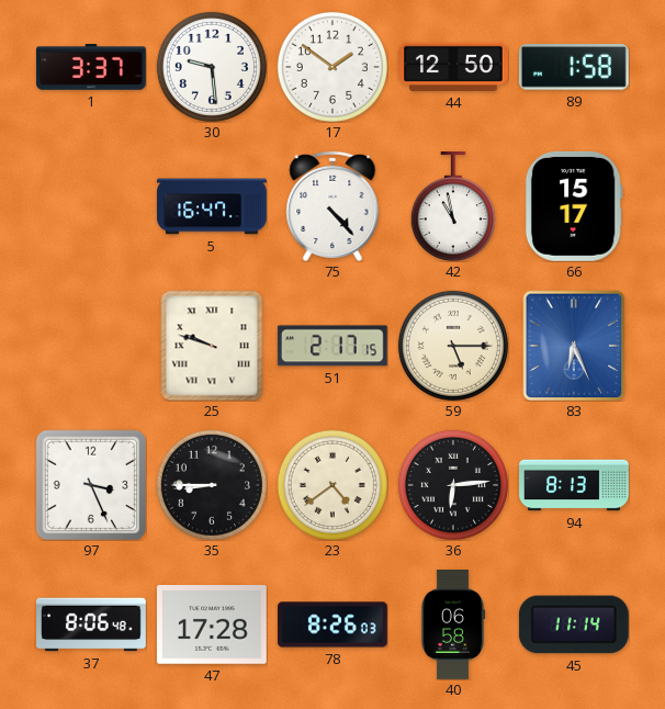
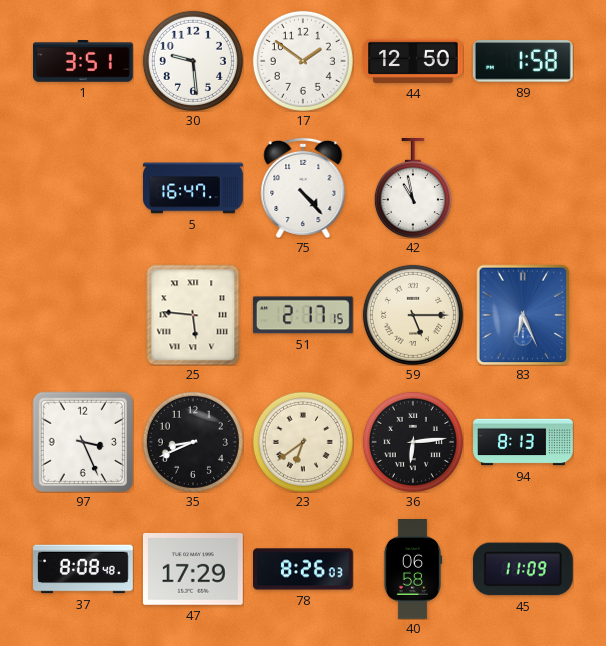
1: 3:37 -> 3:51 (84, 61)
66: 15:17 -> none (574, 206)
25: 9:48 -> 5:46 (193, 315)
35: 8:45 -> 8:41 (193, 442)
23: 4:39 -> 6:39 (303, 442)
37: 8:06 -> 8:08 (84, 569)
47: 17:28 -> 17:29 (193, 570)
45: 11:14 -> 11:09 (523, 569)
